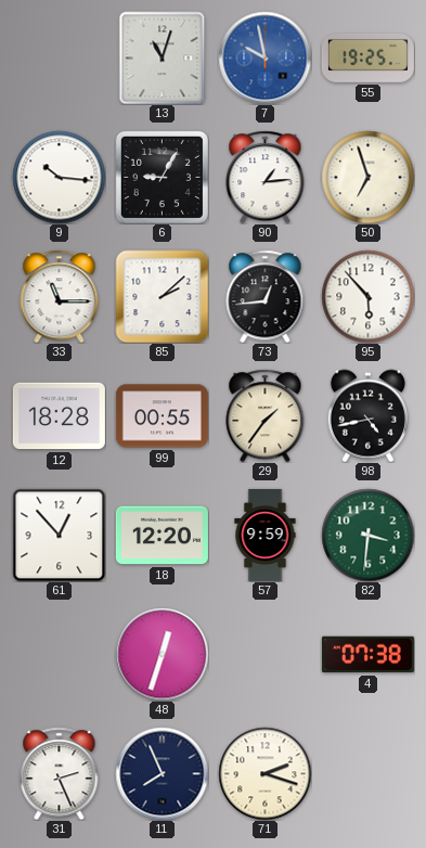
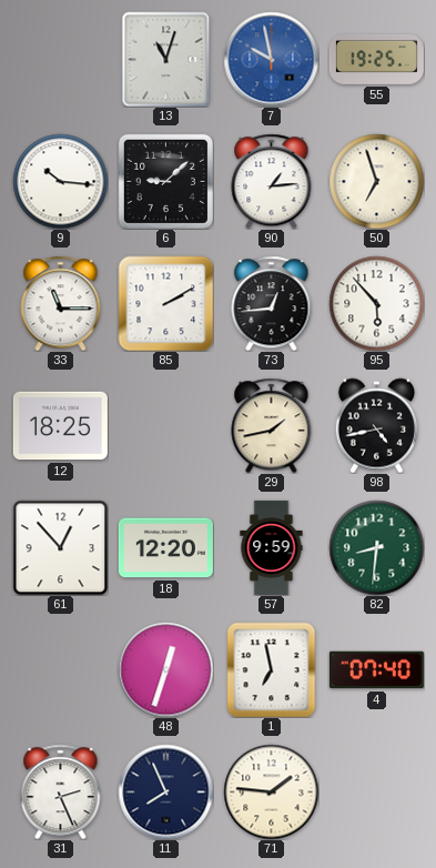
6: 9:05 -> 9:08 (165, 181)
85: 2:08 -> 2:10 (165, 303)
12: 18:28 -> 18:25 (60, 426)
99: 00:55 -> none (162, 416)
29: 1:36 -> 1:43 (272, 425)
82: 3:31 -> 8:31 (376, 547)
1: none -> 6:58 (272, 669)
4: 07:38 -> 07:40 (376, 670)
71: 2:18 -> 1:46 (271, 791)
